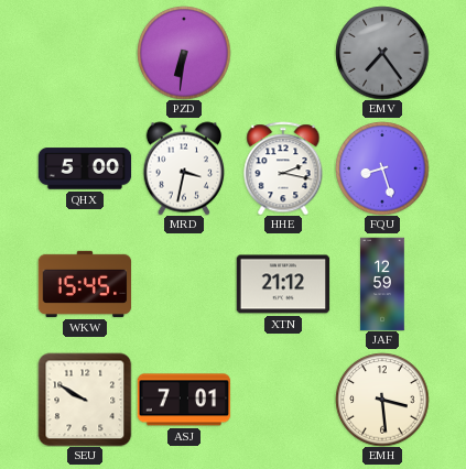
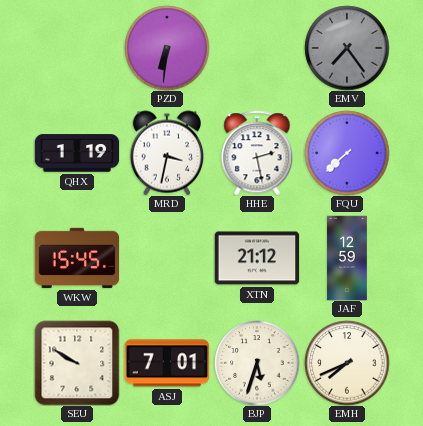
QHX: 5:00 -> 1:19 (77, 153)
HHE: 2:17 -> 2:28 (257, 153)
FQU: 8:27 -> 7:38 (347, 153)
BJP: none -> 5:33 (257, 363)
EMH: 3:29 -> 7:41 (347, 363)
